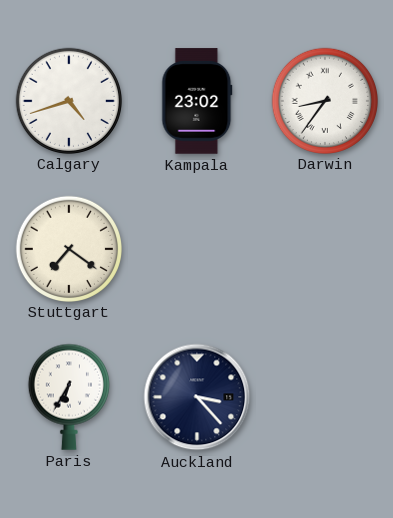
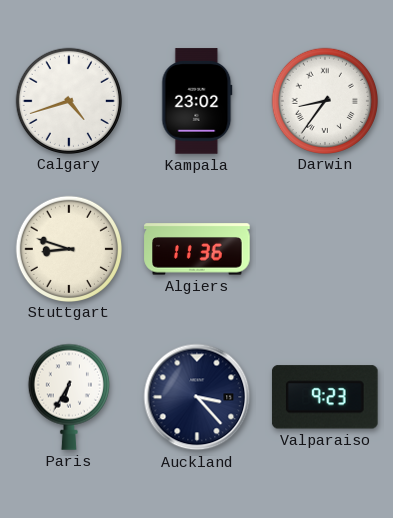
Stuttgart: 7:21 -> 8:48 (68, 248)
Algiers: none -> 11:36 (197, 249)
Valparaiso: none -> 9:23 (325, 397)
